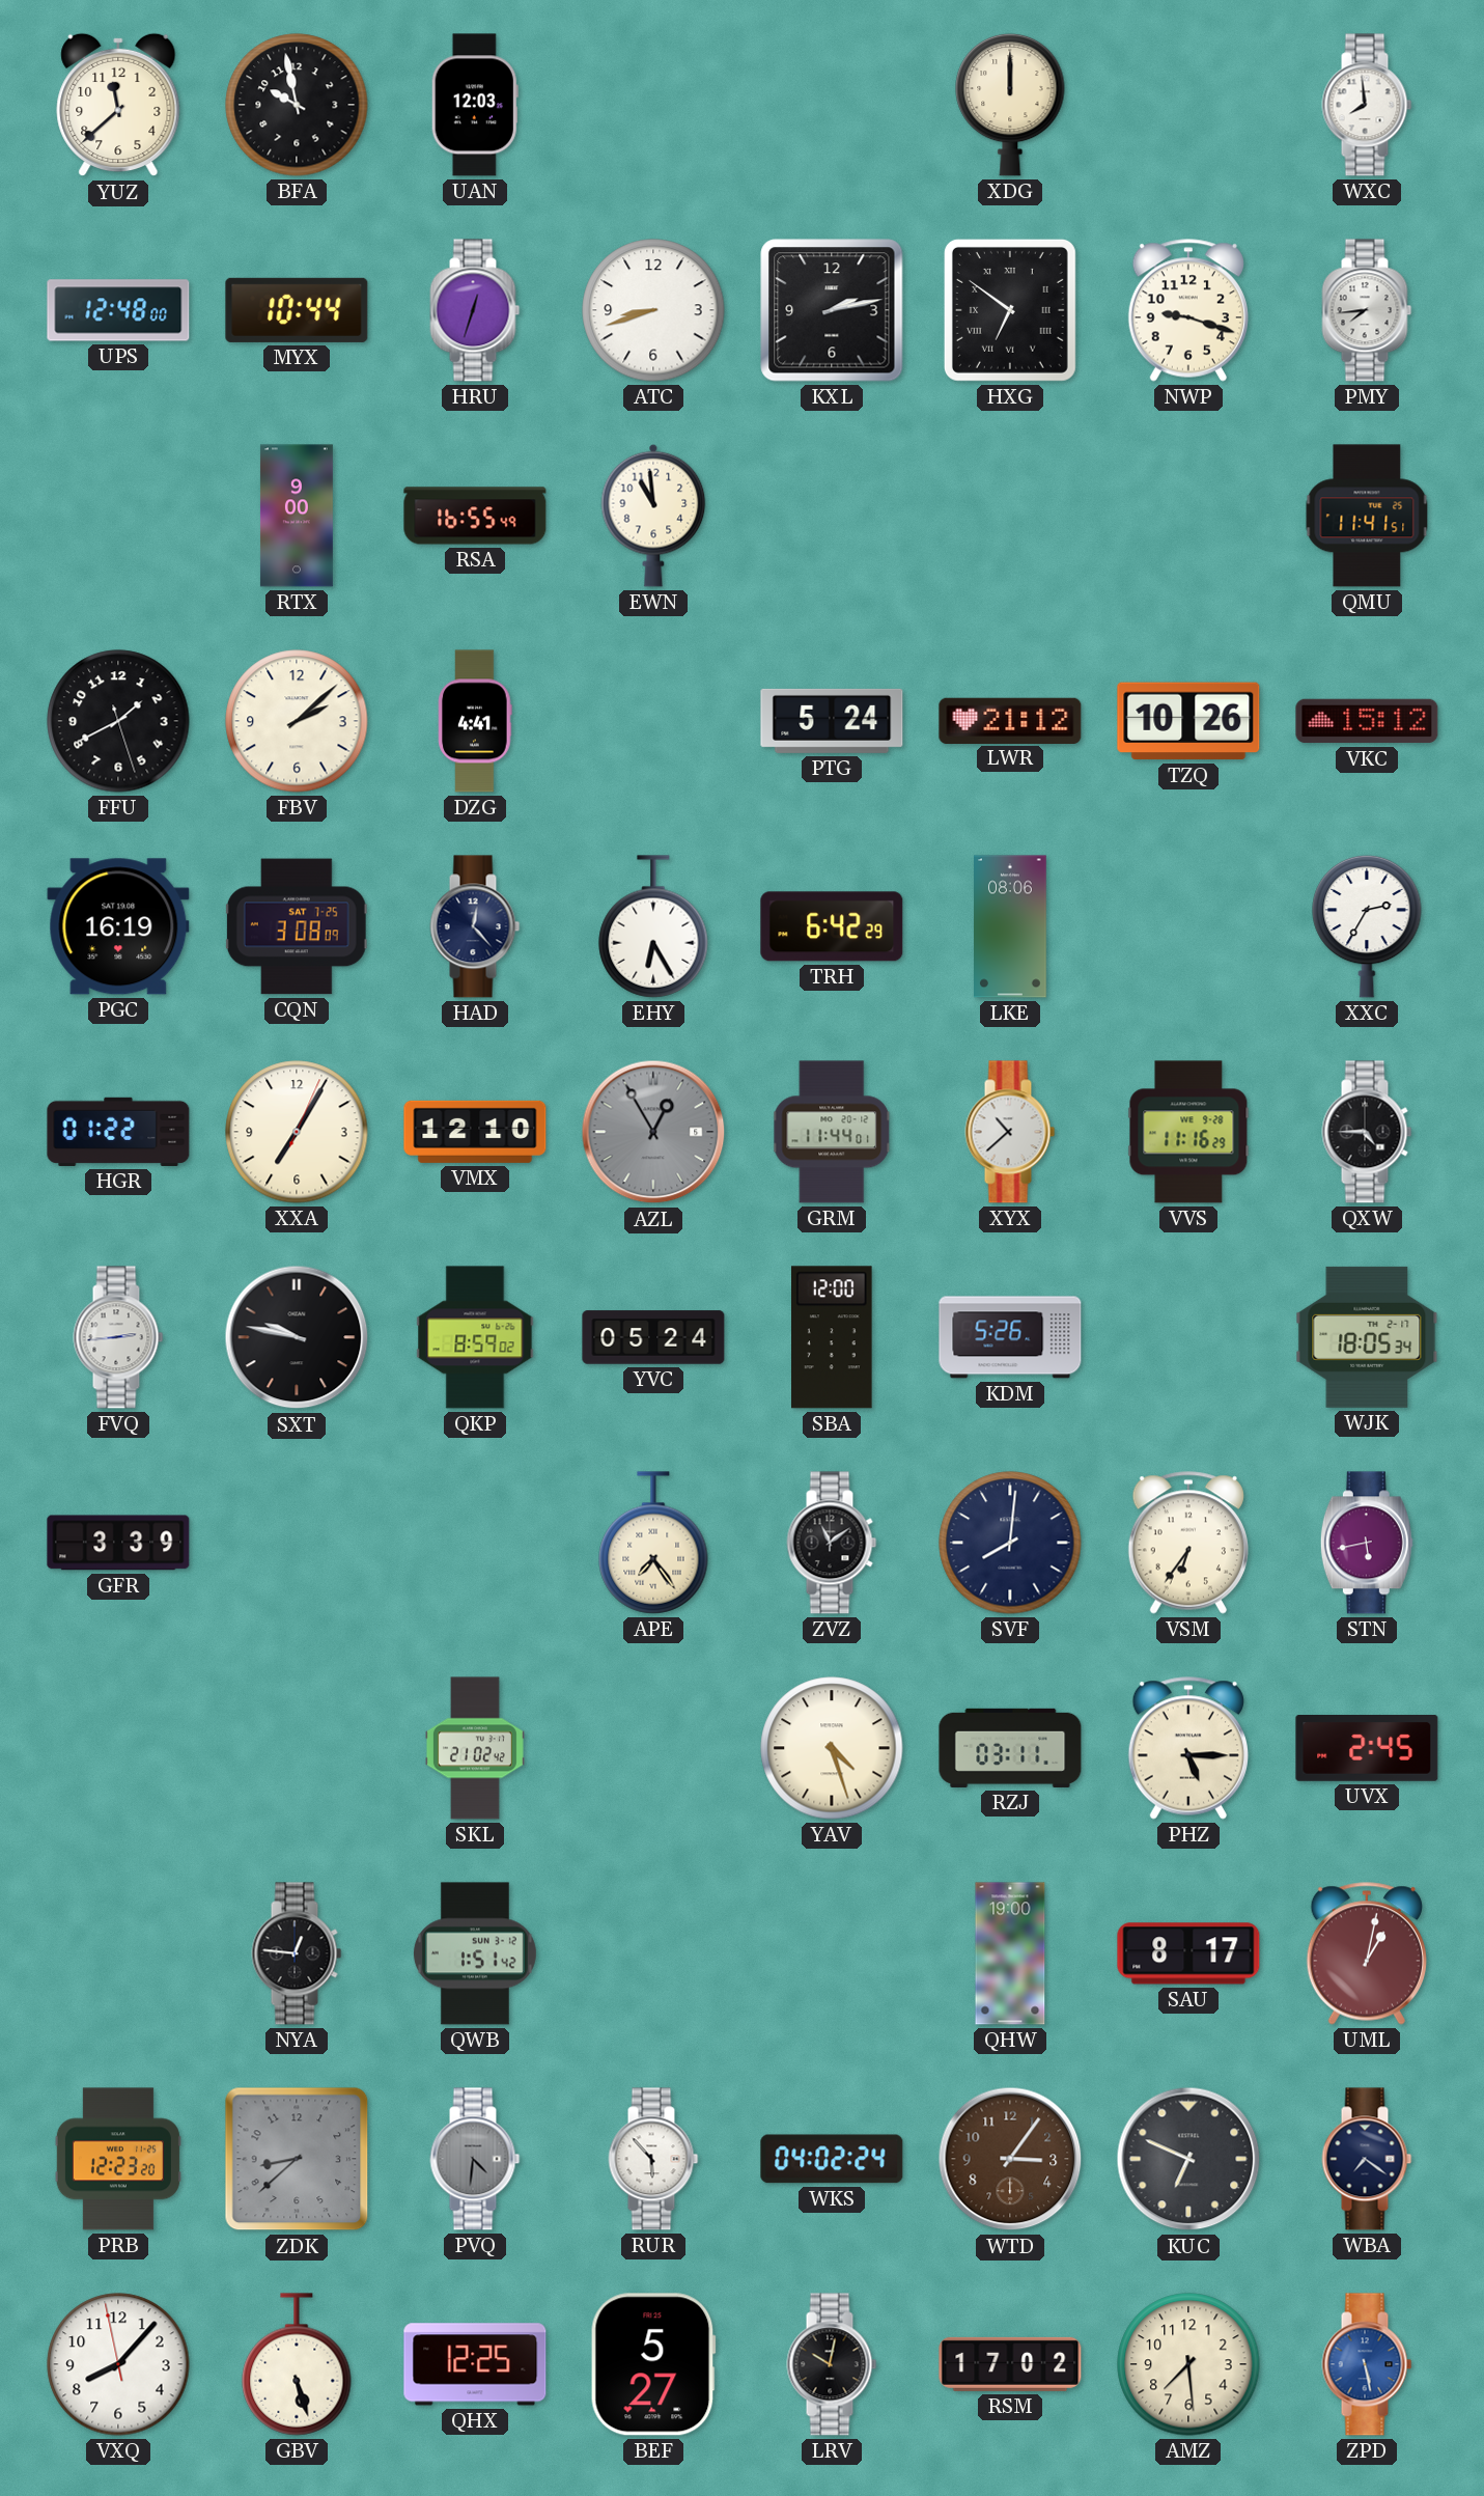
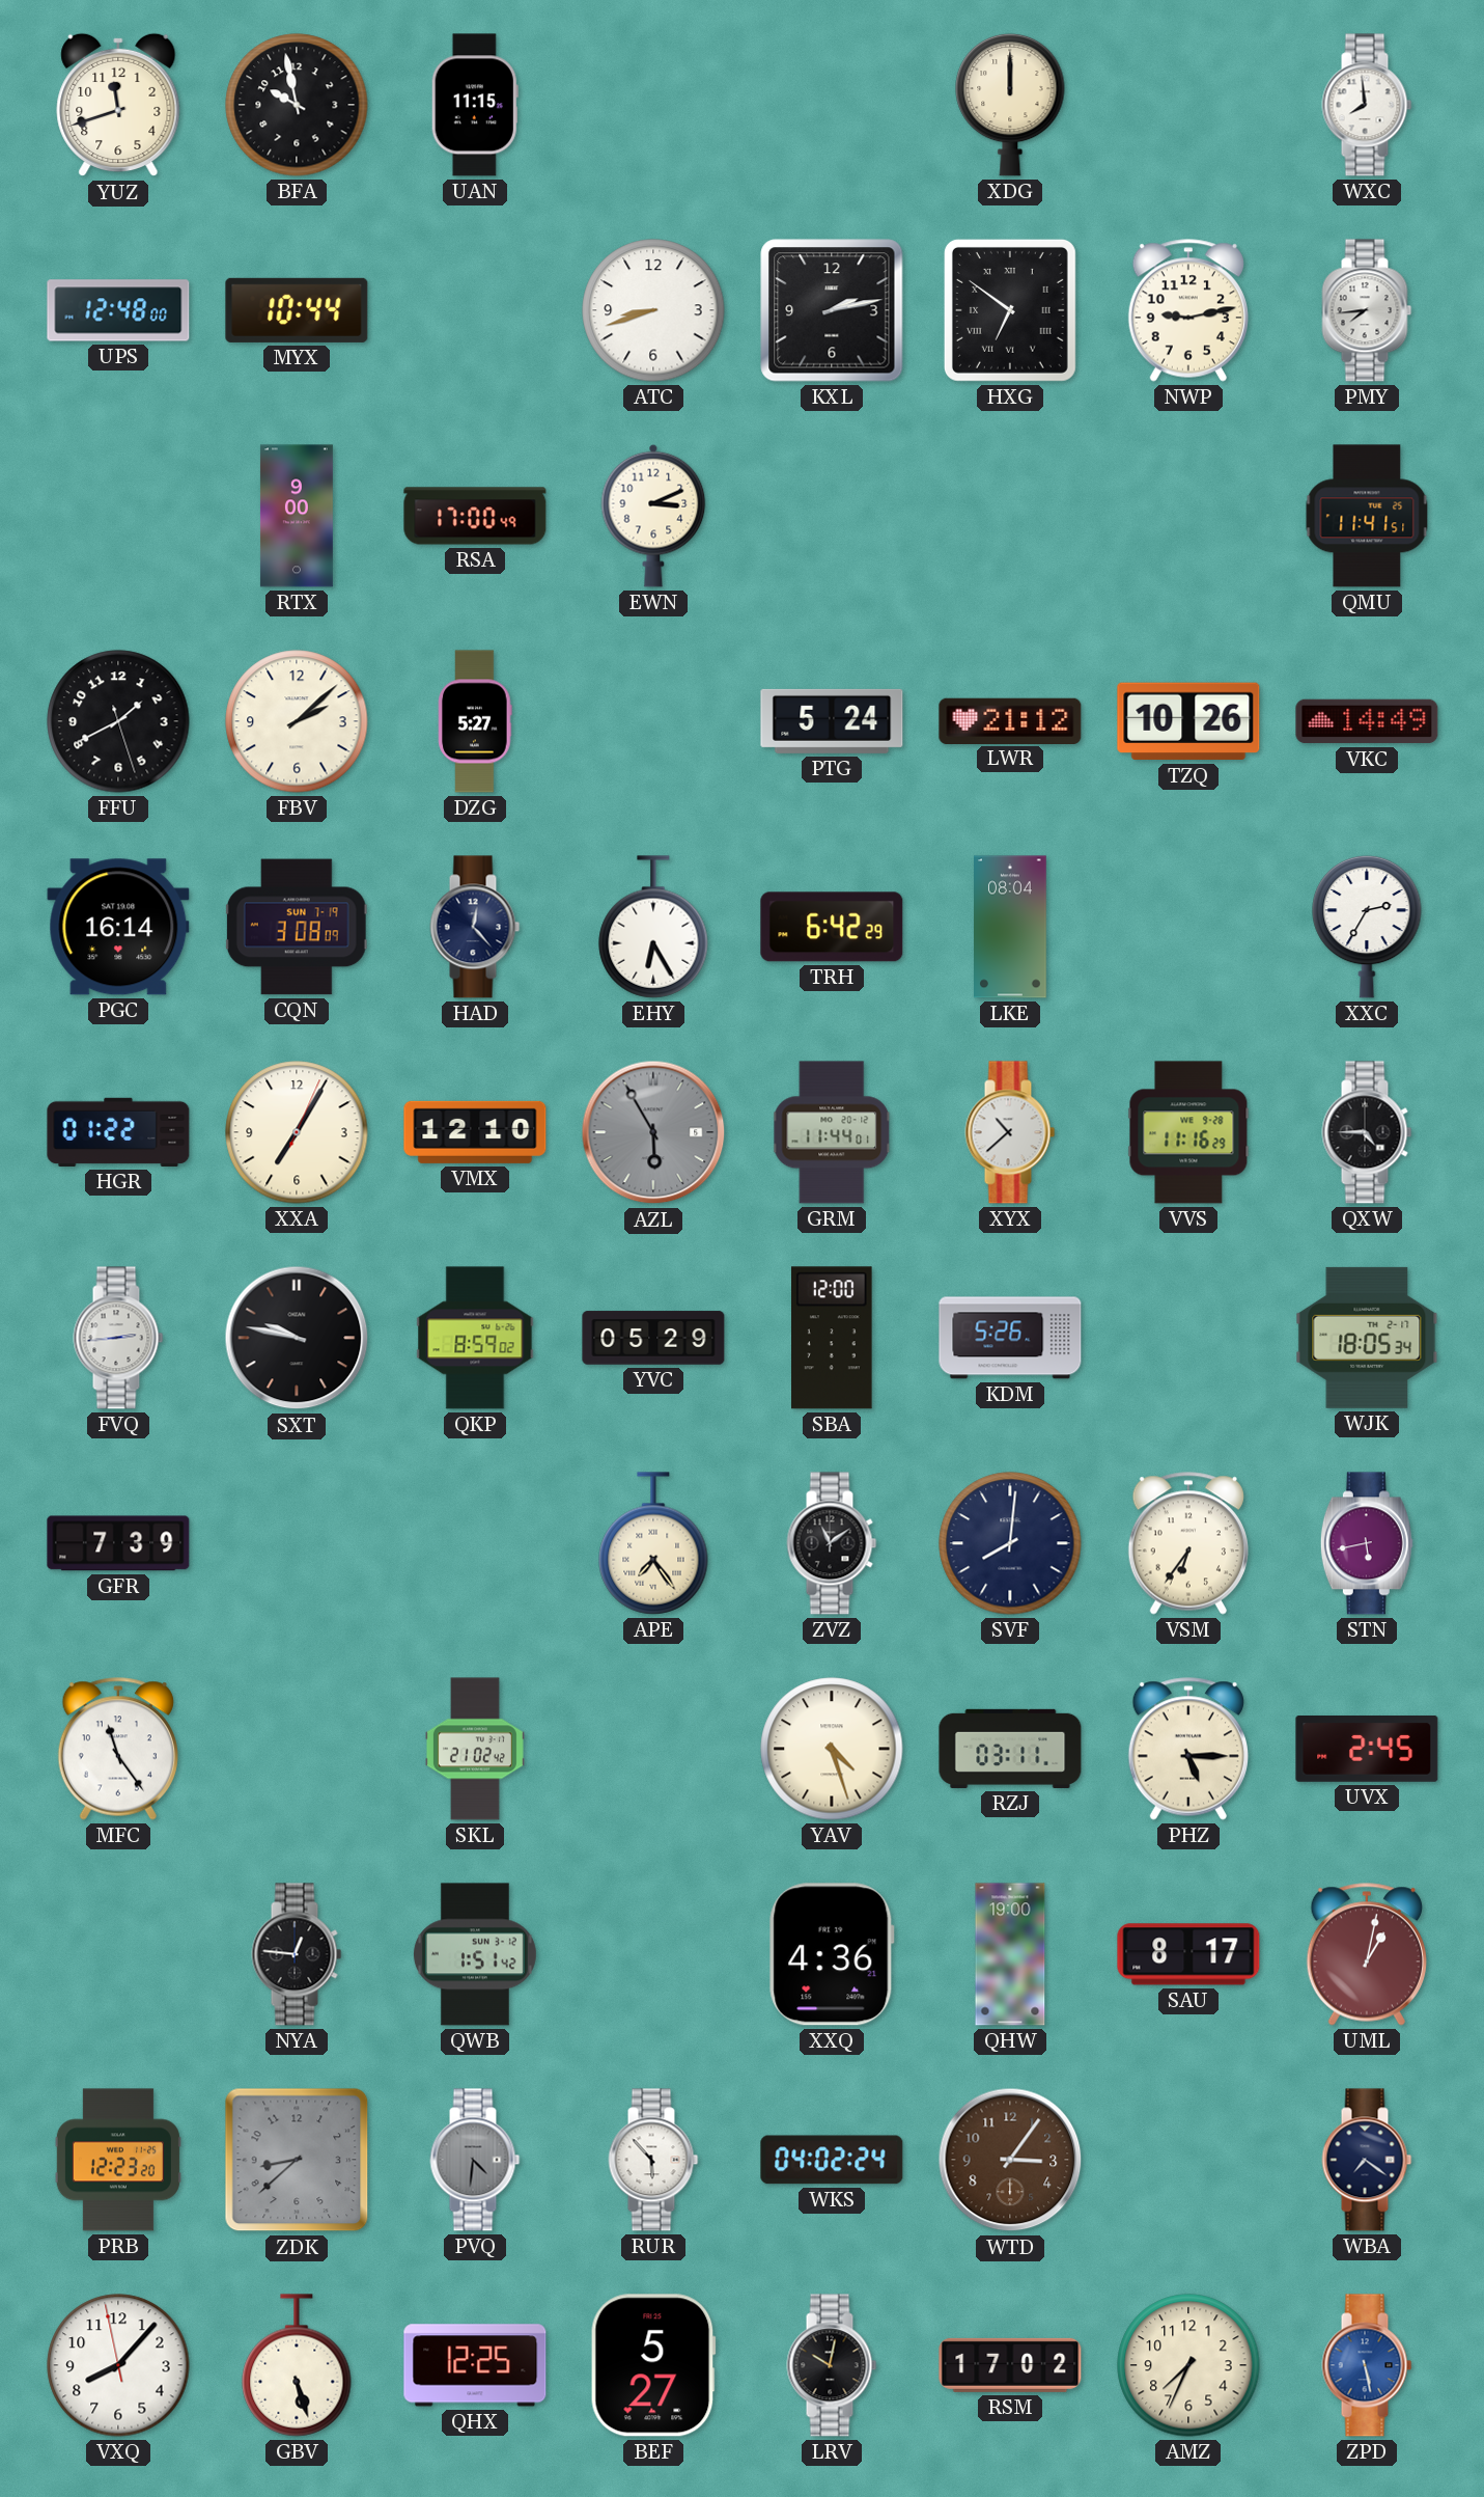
YUZ: 11:38 -> 11:42 (118, 105)
UAN: 12:03 -> 11:15 (475, 105)
HRU: 12:33 -> none (475, 310)
NWP: 9:18 -> 9:13 (1188, 310)
RSA: 16:55 -> 17:00 (475, 516)
EWN: 10:59 -> 3:11 (653, 516)
DZG: 4:41 -> 5:27 (475, 721)
VKC: 15:12 -> 14:49 (1367, 721)
PGC: 16:19 -> 16:14 (118, 927)
CQN date: SAT 7-25 -> SUN 7-19 (297, 927)
LKE: 08:06 -> 08:04 (1011, 927)
AZL: 12:55 -> 5:55 (653, 1132)
YVC: 05:24 -> 05:29 (653, 1338)
GFR: 3:39 -> 7:39 (118, 1543)
MFC: none -> 11:24 (118, 1749)
XXQ: none -> 4:36 (832, 1954)
KUC: 6:49 -> none (1188, 2159)
AMZ: 7:29 -> 7:34 (1188, 2365)
